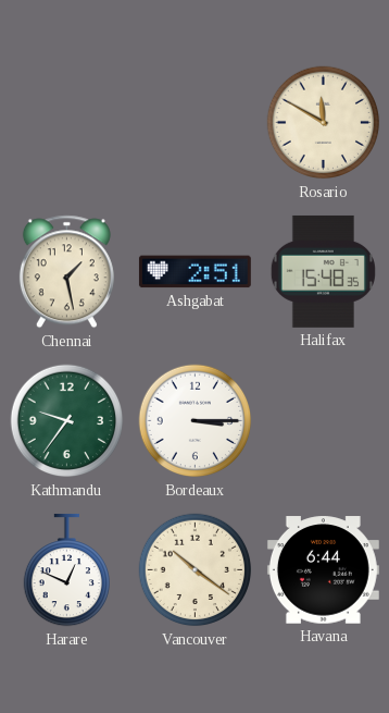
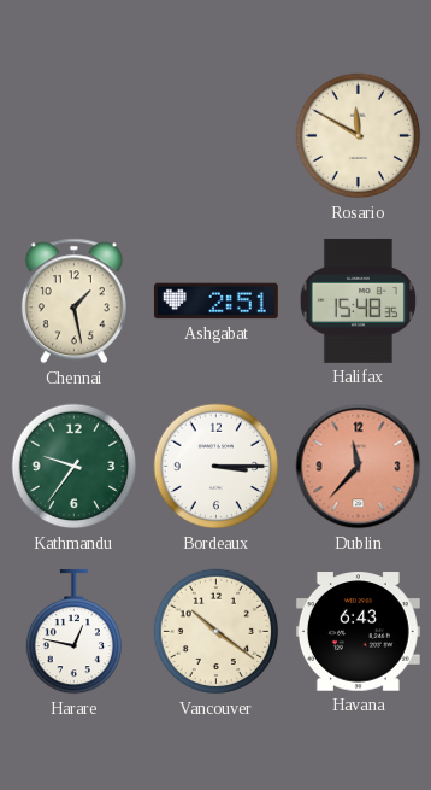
Dublin: none -> 11:37 (359, 467)
Harare: 12:49 -> 12:47 (73, 632)
Havana: 6:44 -> 6:43 (358, 632)
